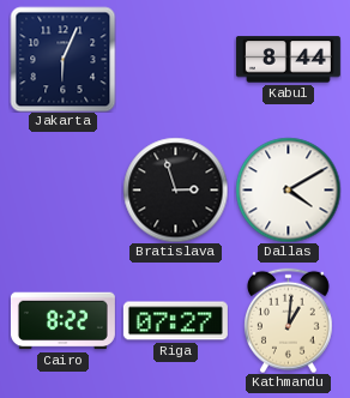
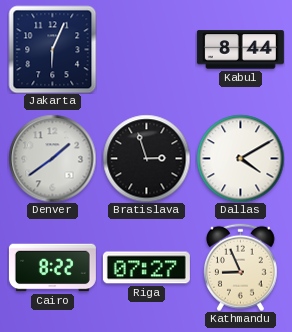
Denver: none -> 1:39 (52, 158)
Kathmandu: 1:01 -> 8:56 (240, 267)
